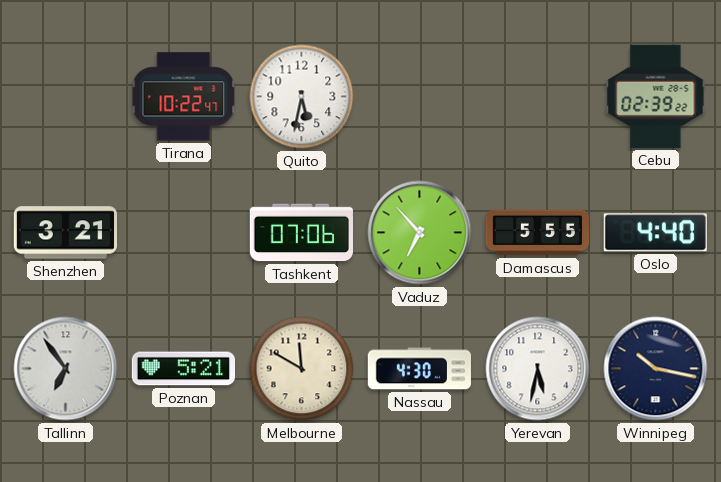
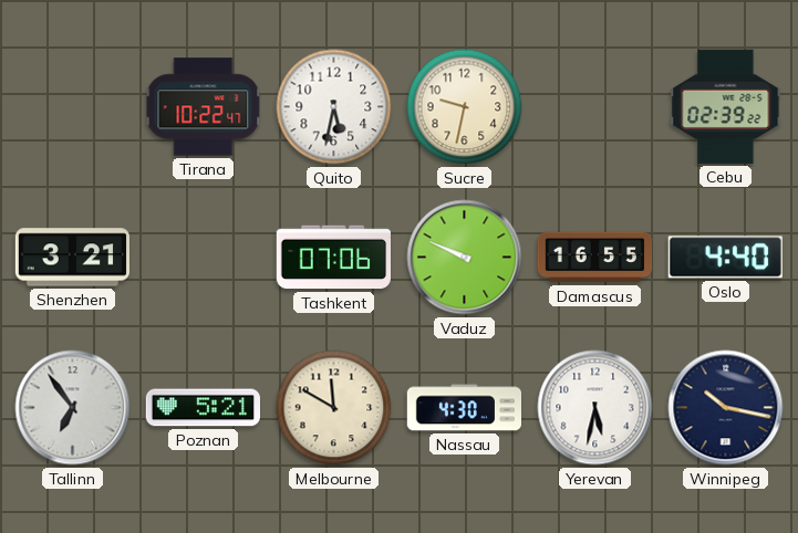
Sucre: none -> 9:32 (465, 107)
Vaduz: 6:53 -> 9:49 (465, 258)
Damascus: 5:55 -> 16:55 (594, 258)
